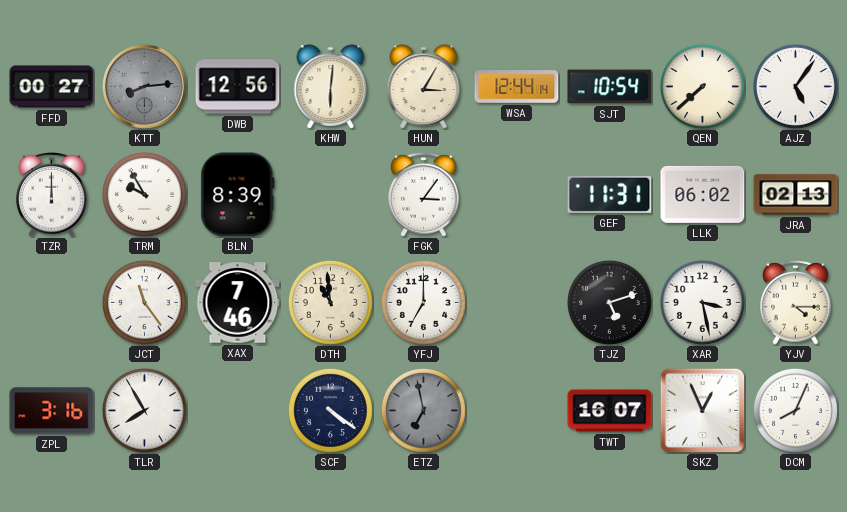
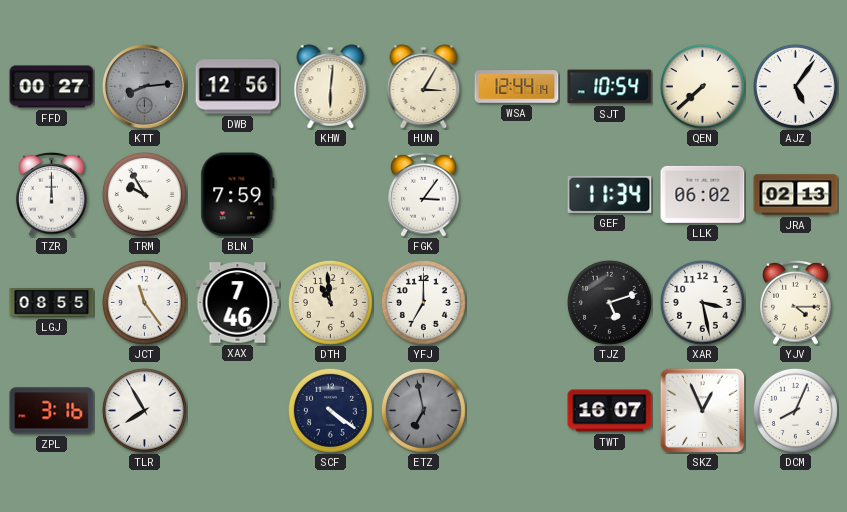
BLN: 8:39 -> 7:59 (238, 195)
GEF: 11:31 -> 11:34 (610, 194)
LGJ: none -> 08:55 (52, 303)
